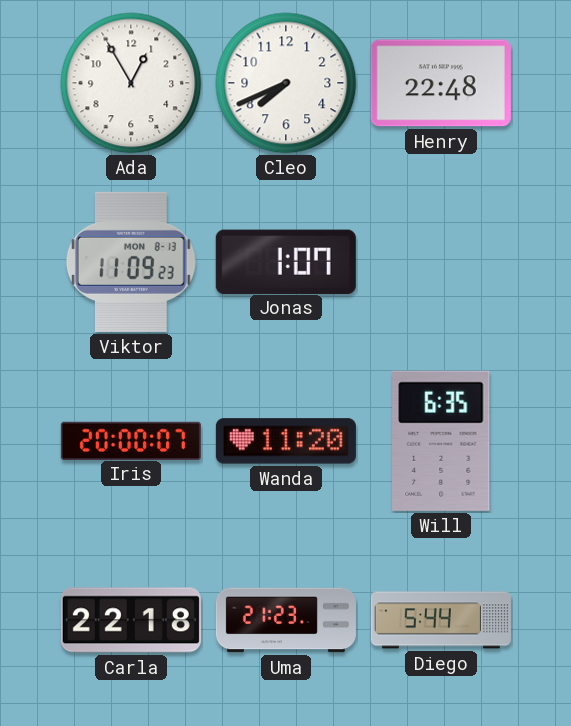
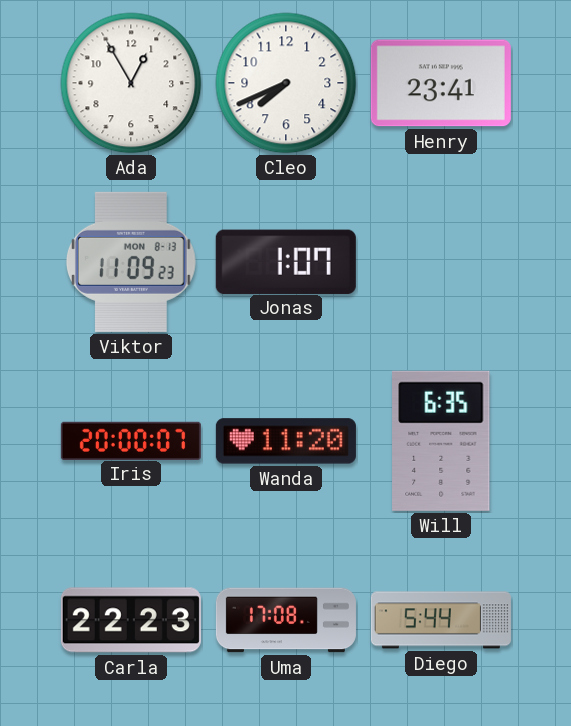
Henry: 22:48 -> 23:41 (441, 83)
Carla: 22:18 -> 22:23 (131, 620)
Uma: 21:23 -> 17:08 (286, 620)
